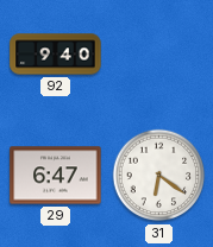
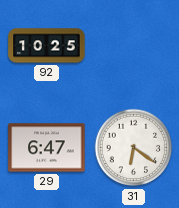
92: 9:40 -> 10:25 (47, 46)
